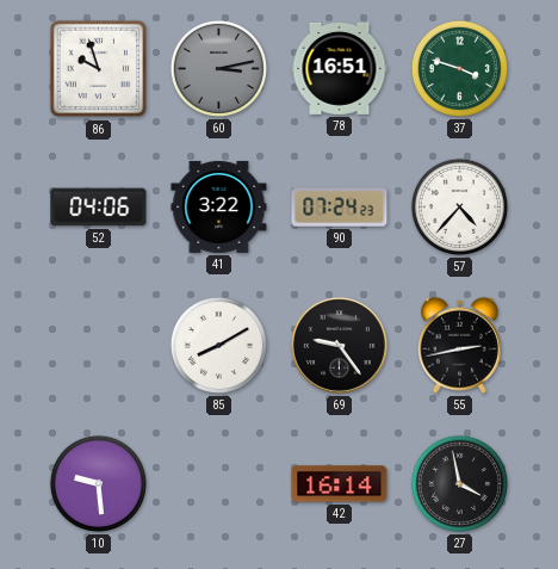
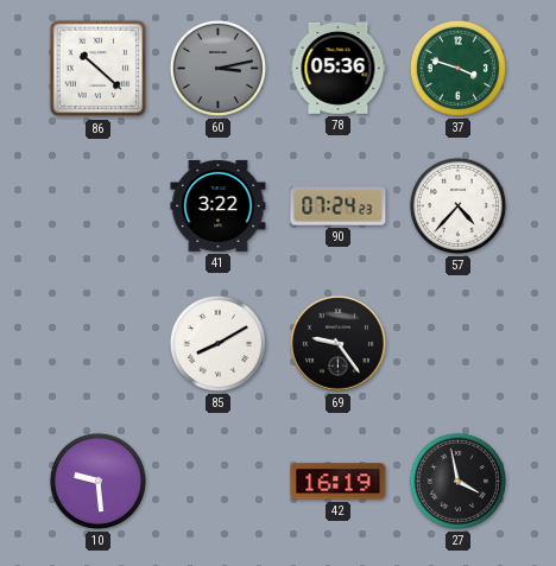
86: 9:57 -> 10:22 (99, 69)
78: 16:51 -> 05:36 (339, 68)
52: 04:06 -> none (99, 208)
55: 2:43 -> none (459, 345)
42: 16:14 -> 16:19 (339, 482)
